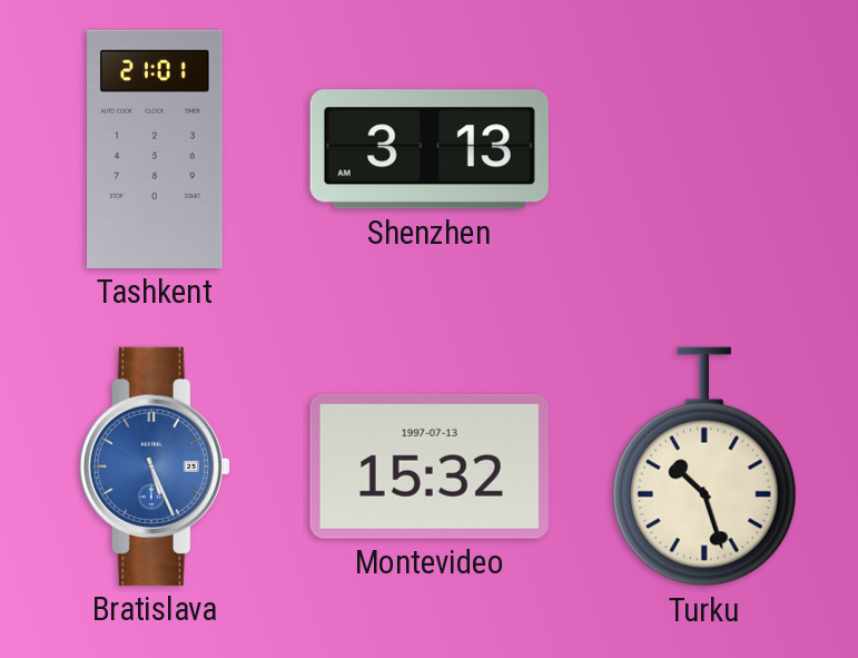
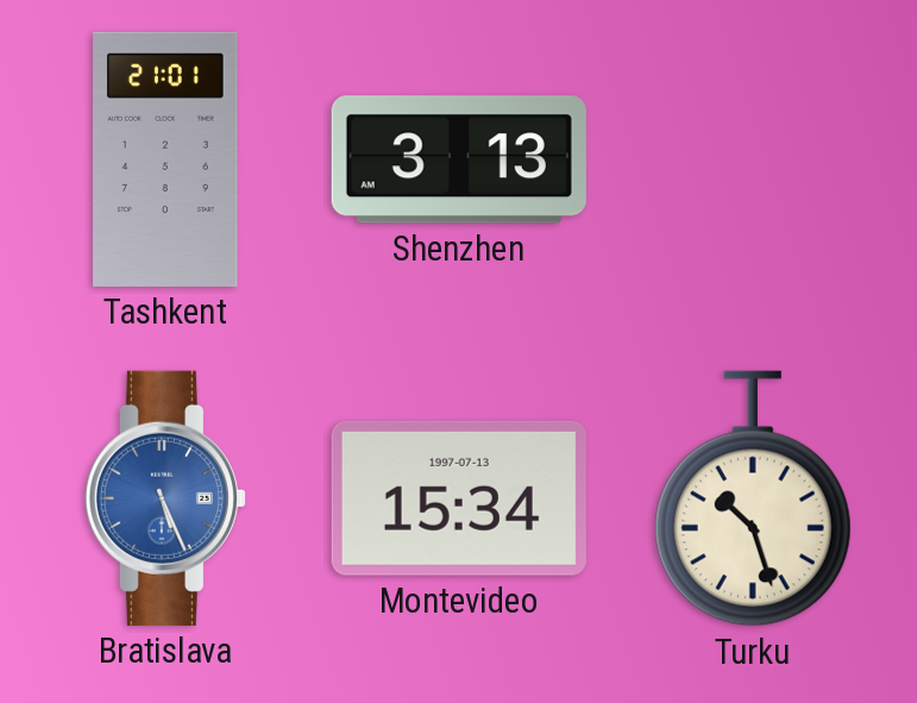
Montevideo: 15:32 -> 15:34 (459, 498)
